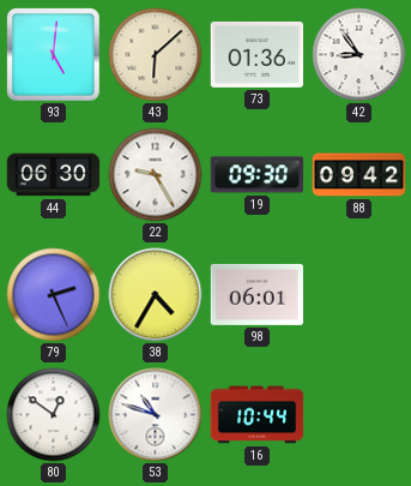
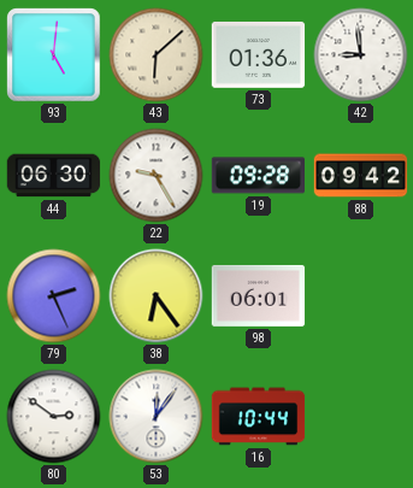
42: 8:54 -> 8:59 (361, 55)
19: 09:30 -> 09:28 (258, 176)
38: 4:35 -> 6:24 (157, 296)
80: 12:51 -> 2:51 (54, 417)
53: 10:48 -> 12:06 (157, 417)
